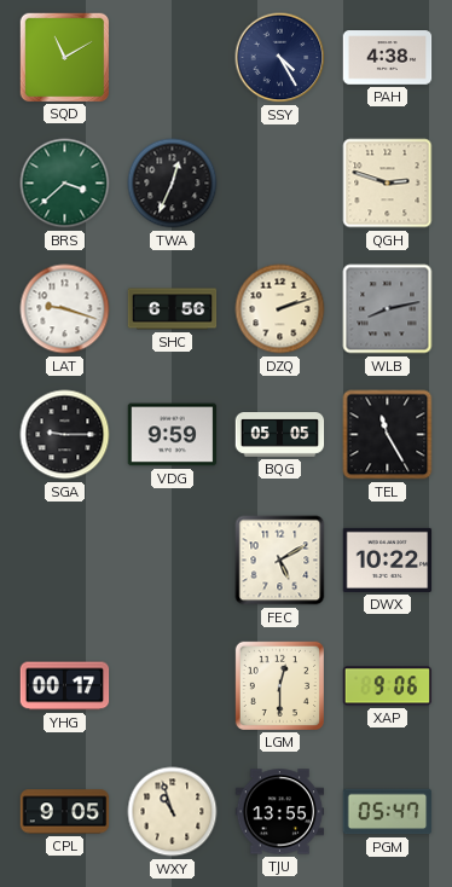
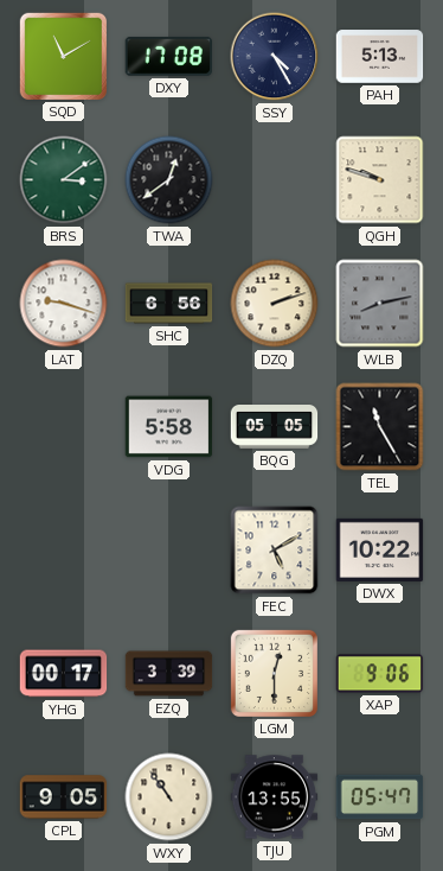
DXY: none -> 17:08 (168, 56)
PAH: 4:38 -> 5:13 (380, 57)
BRS: 3:38 -> 3:09 (64, 180)
TWA: 12:34 -> 12:39 (169, 180)
QGH: 2:48 -> 9:48 (380, 180)
SGA: 9:15 -> none (65, 435)
VDG: 9:59 -> 5:58 (169, 427)
EZQ: none -> 3:39 (169, 674)
WXY: 10:57 -> 10:54 (169, 797)
